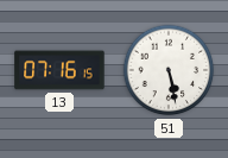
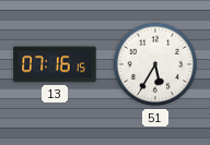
51: 5:28 -> 5:35 (155, 64)
